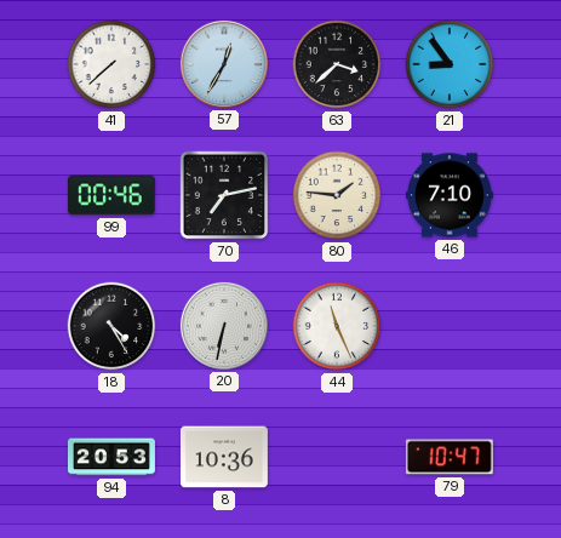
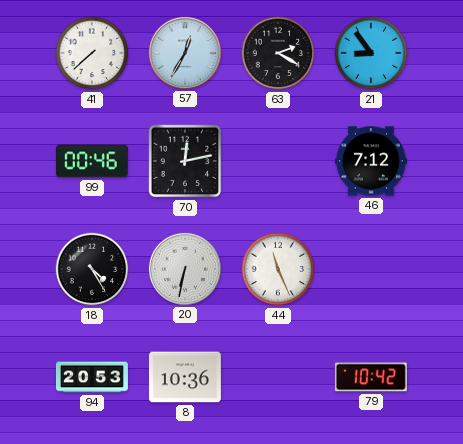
63: 3:38 -> 2:20 (278, 53)
70: 7:13 -> 12:13 (185, 161)
80: 1:46 -> none (337, 195)
46: 7:10 -> 7:12 (371, 161)
79: 10:47 -> 10:42 (371, 377)
